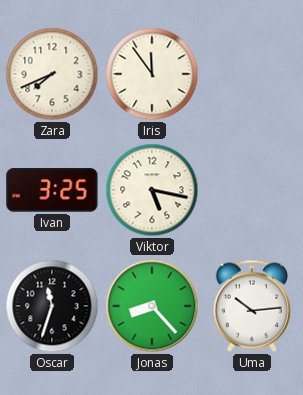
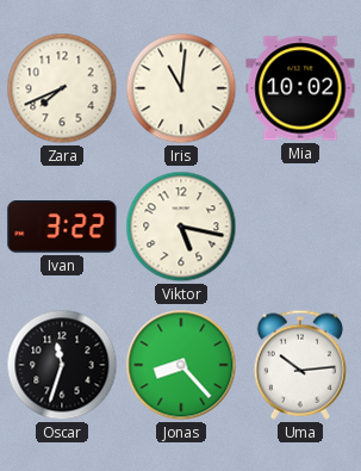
Iris: 11:54 -> 11:01 (181, 88)
Mia: none -> 10:02 (300, 88)
Ivan: 3:25 -> 3:22 (62, 227)
